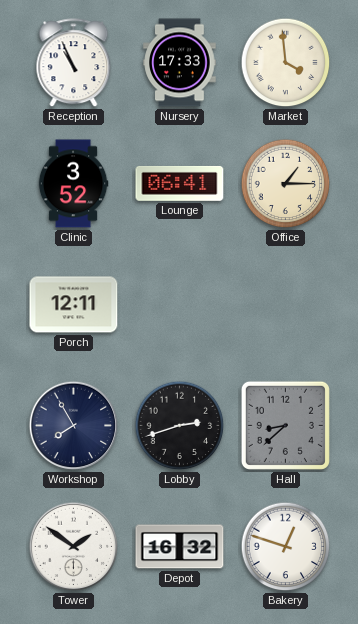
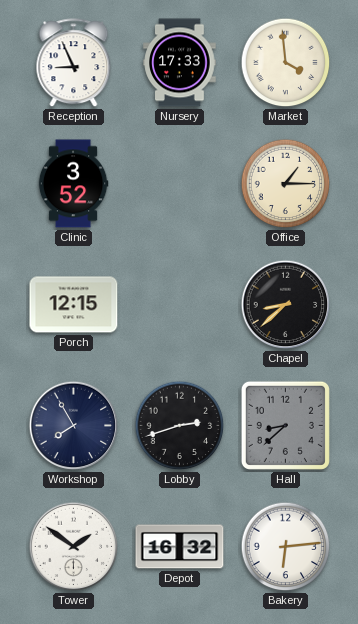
Reception: 10:56 -> 8:56 (74, 63)
Lounge: 06:41 -> none (180, 183)
Porch: 12:11 -> 12:15 (74, 305)
Chapel: none -> 8:38 (286, 305)
Bakery: 12:48 -> 6:14 (286, 547)
